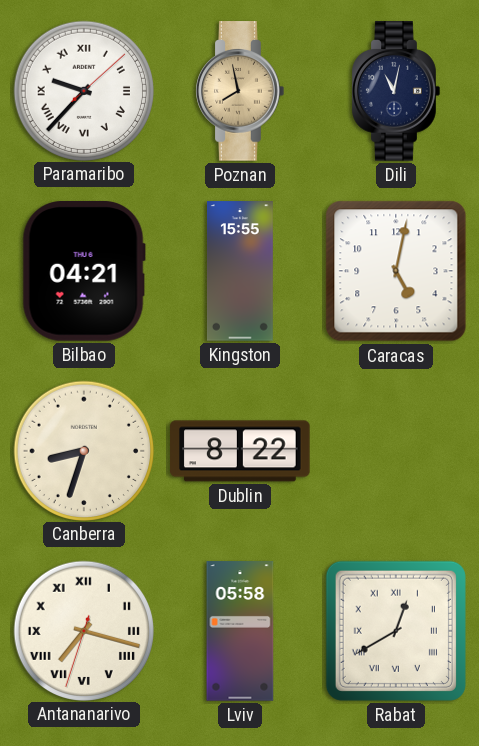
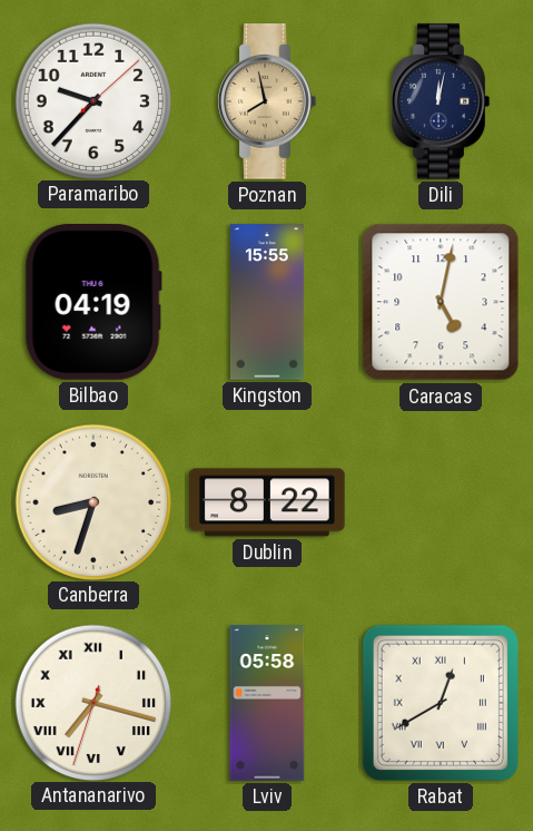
Paramaribo numerals: Roman -> Arabic (92, 100)
Dili: 11:02 -> 12:02 (441, 101)
Bilbao: 04:21 -> 04:19 (93, 303)
